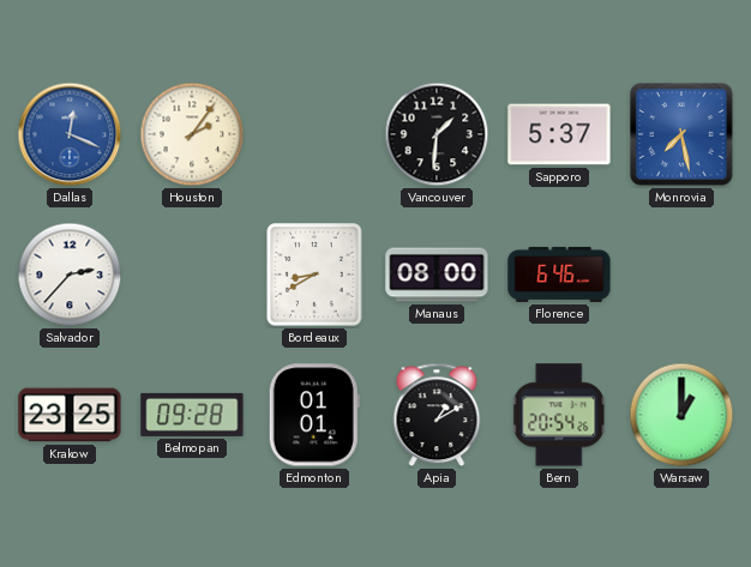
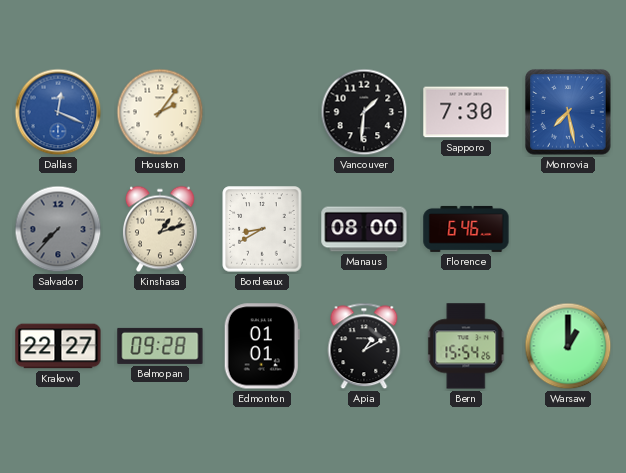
Sapporo: 5:37 -> 7:30 (466, 112)
Salvador: 2:37 -> 7:37 (58, 229)
Salvador dial: white -> grey (58, 229)
Kinshasa: none -> 1:12 (160, 229)
Krakow: 23:25 -> 22:27 (58, 346)
Bern: 20:54 -> 15:54 (467, 346)
